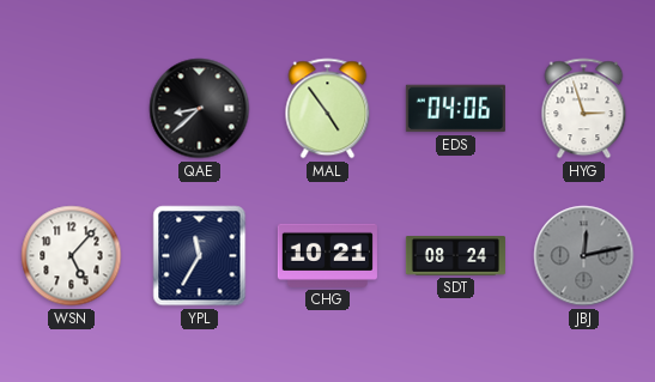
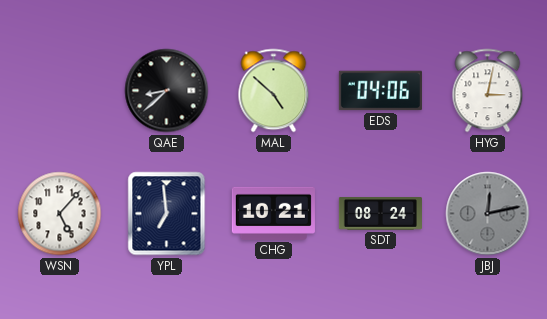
MAL: 4:54 -> 4:52 (274, 91)
HYG: 2:57 -> 3:02 (488, 91)
YPL: 11:35 -> 6:59 (167, 214)
